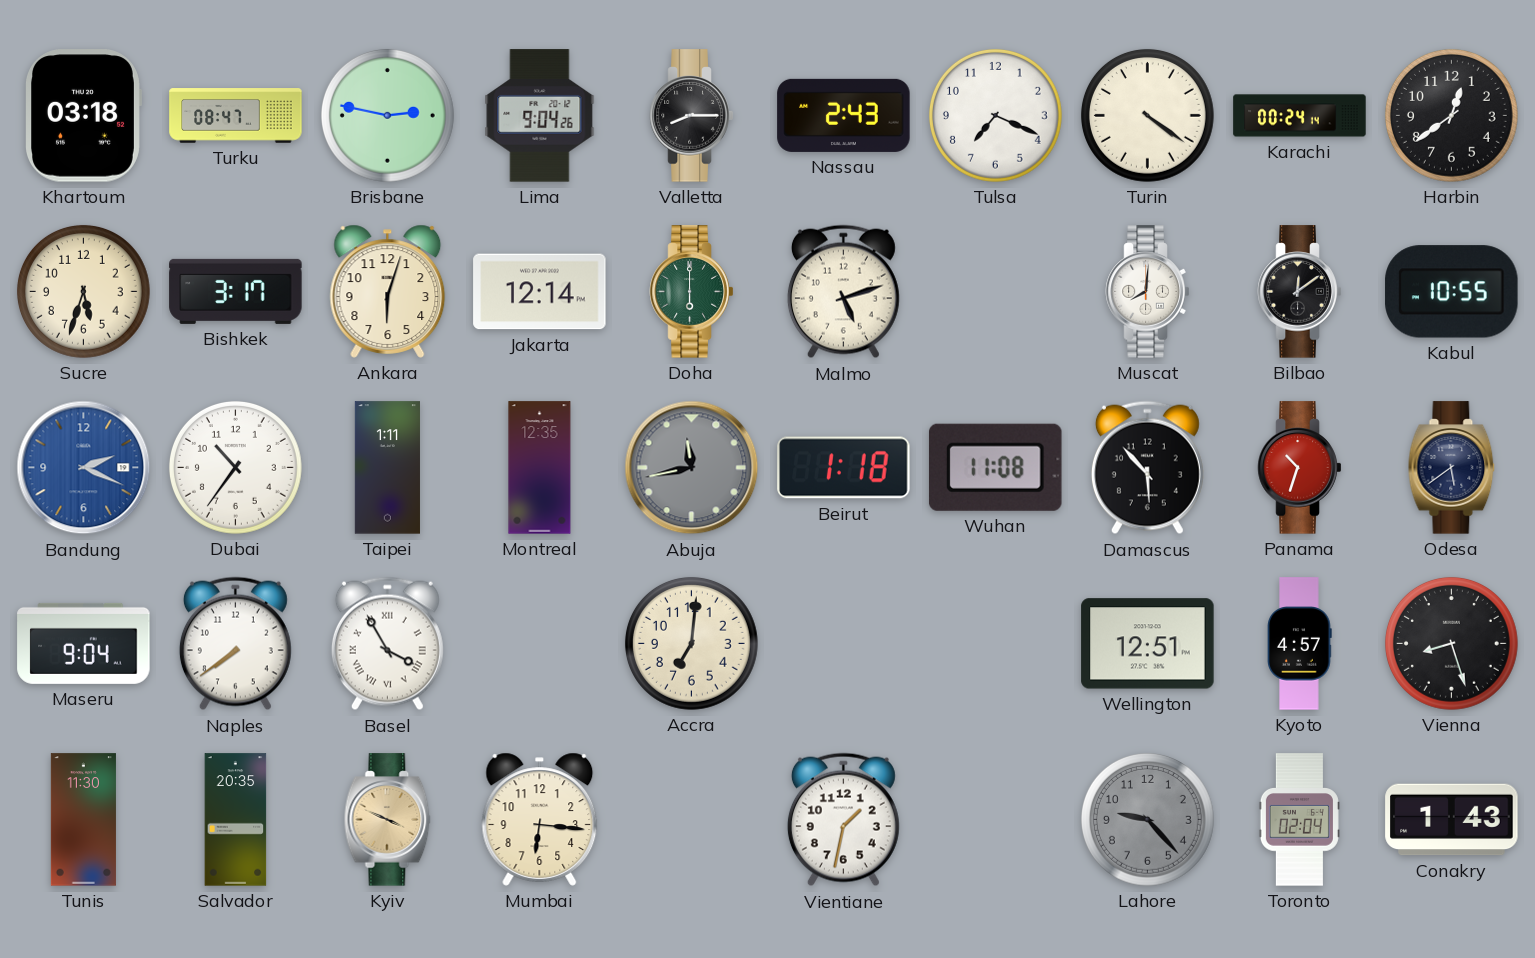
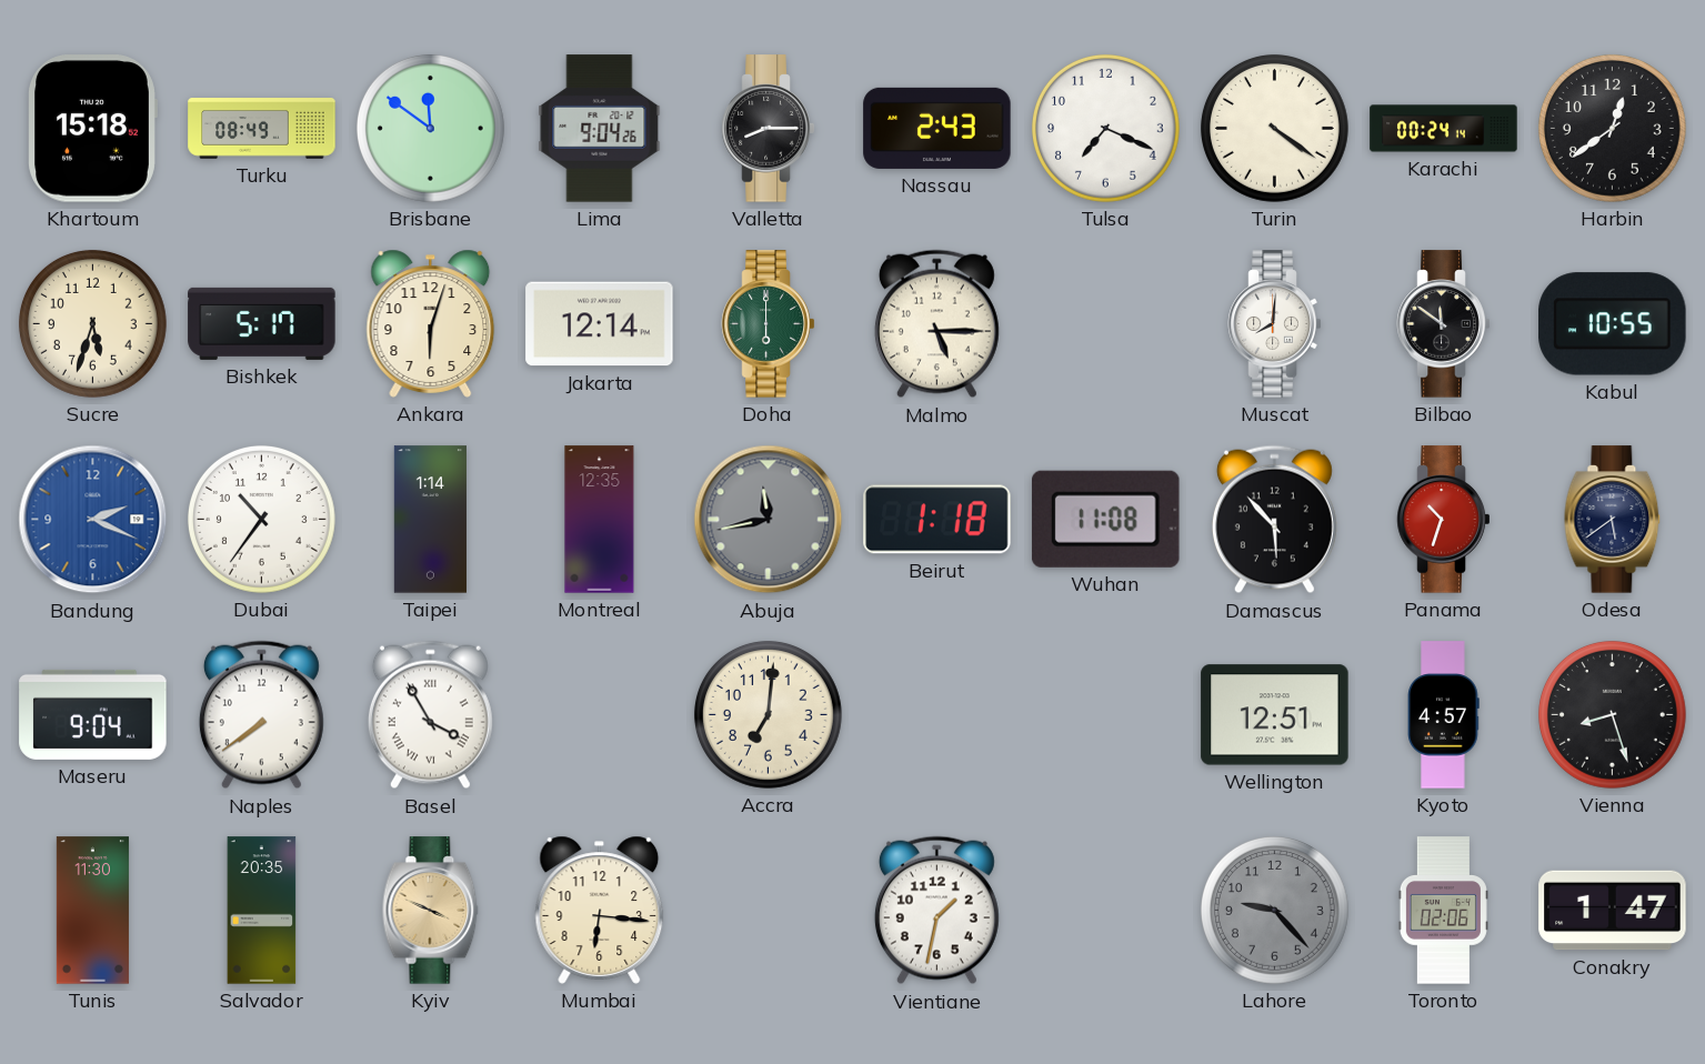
Khartoum: 03:18 -> 15:18 (93, 129)
Turku: 08:47 -> 08:49 (262, 129)
Brisbane: 2:47 -> 11:51 (430, 128)
Bishkek: 3:17 -> 5:17 (262, 323)
Malmo: 5:12 -> 5:15 (936, 324)
Bilbao: 12:09 -> 11:51 (1444, 324)
Taipei: 1:11 -> 1:14 (430, 520)
Toronto: 02:04 -> 02:06 (1443, 911)
Conakry: 1:43 -> 1:47 (1613, 911)
